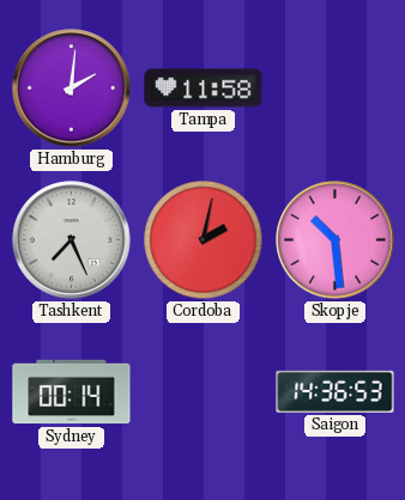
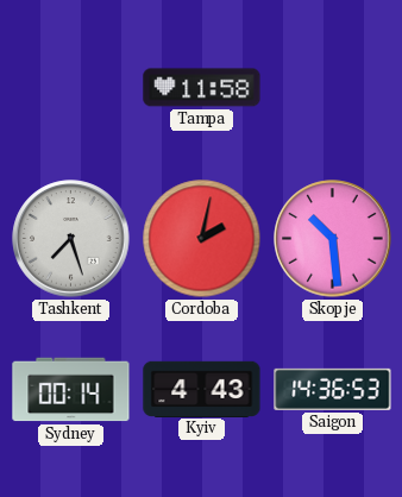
Hamburg: 2:01 -> none (72, 89)
Tashkent: 7:26 -> 7:27 (71, 239)
Kyiv: none -> 4:43 (202, 389)
